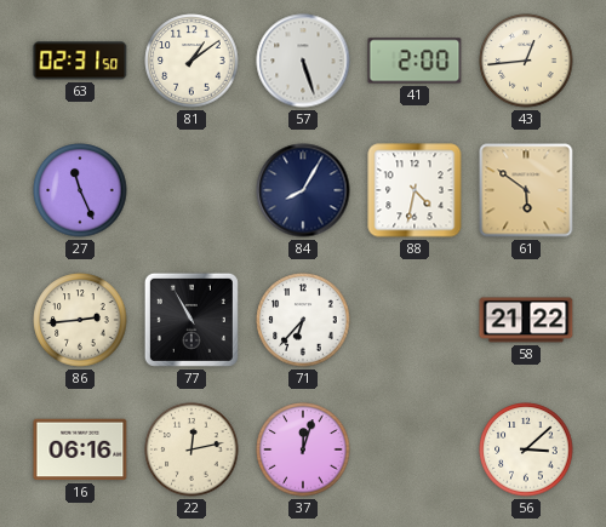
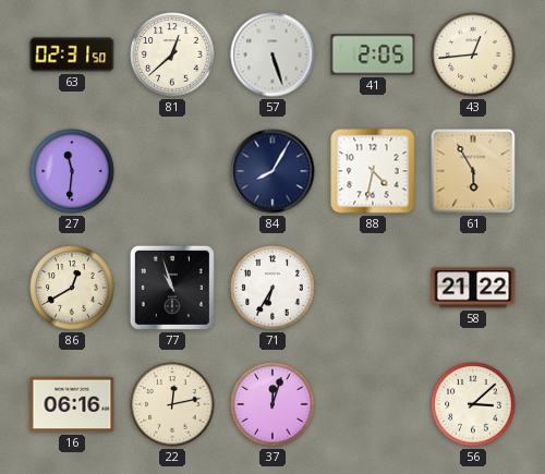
81: 1:09 -> 12:38 (172, 54)
41: 2:00 -> 2:05 (373, 54)
27: 11:26 -> 11:31 (72, 171)
61: 5:51 -> 5:55 (473, 171)
86: 2:44 -> 12:40 (72, 288)
77: 10:55 -> 10:57 (172, 288)
71: 6:37 -> 6:35 (272, 288)
